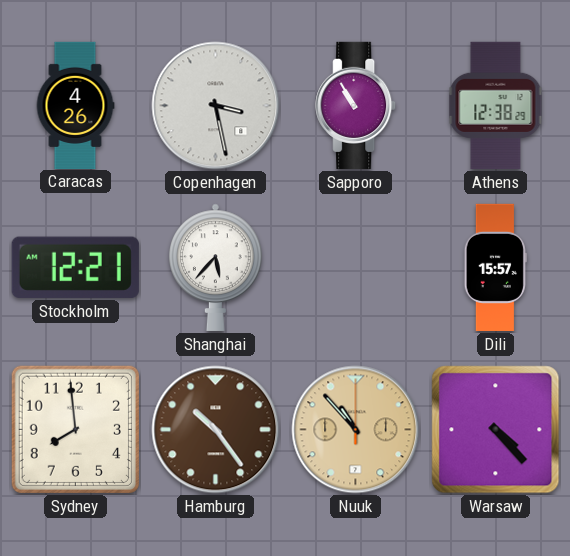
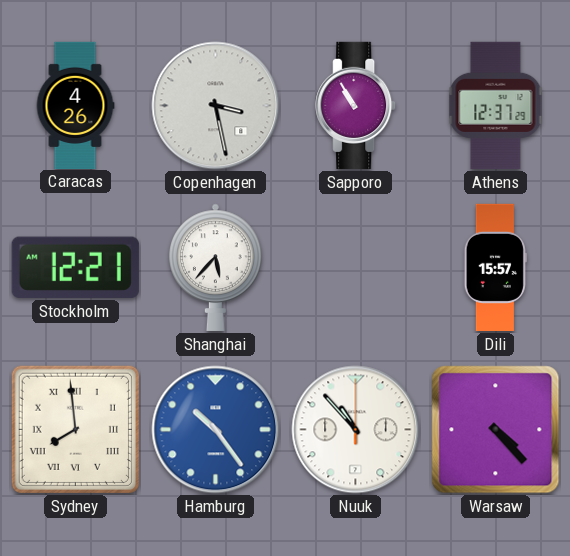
Athens: 12:38 -> 12:37 (496, 105)
Sydney numerals: Arabic -> Roman (75, 429)
Hamburg dial: brown -> blue (216, 430)
Nuuk dial: champagne -> white (356, 430)
